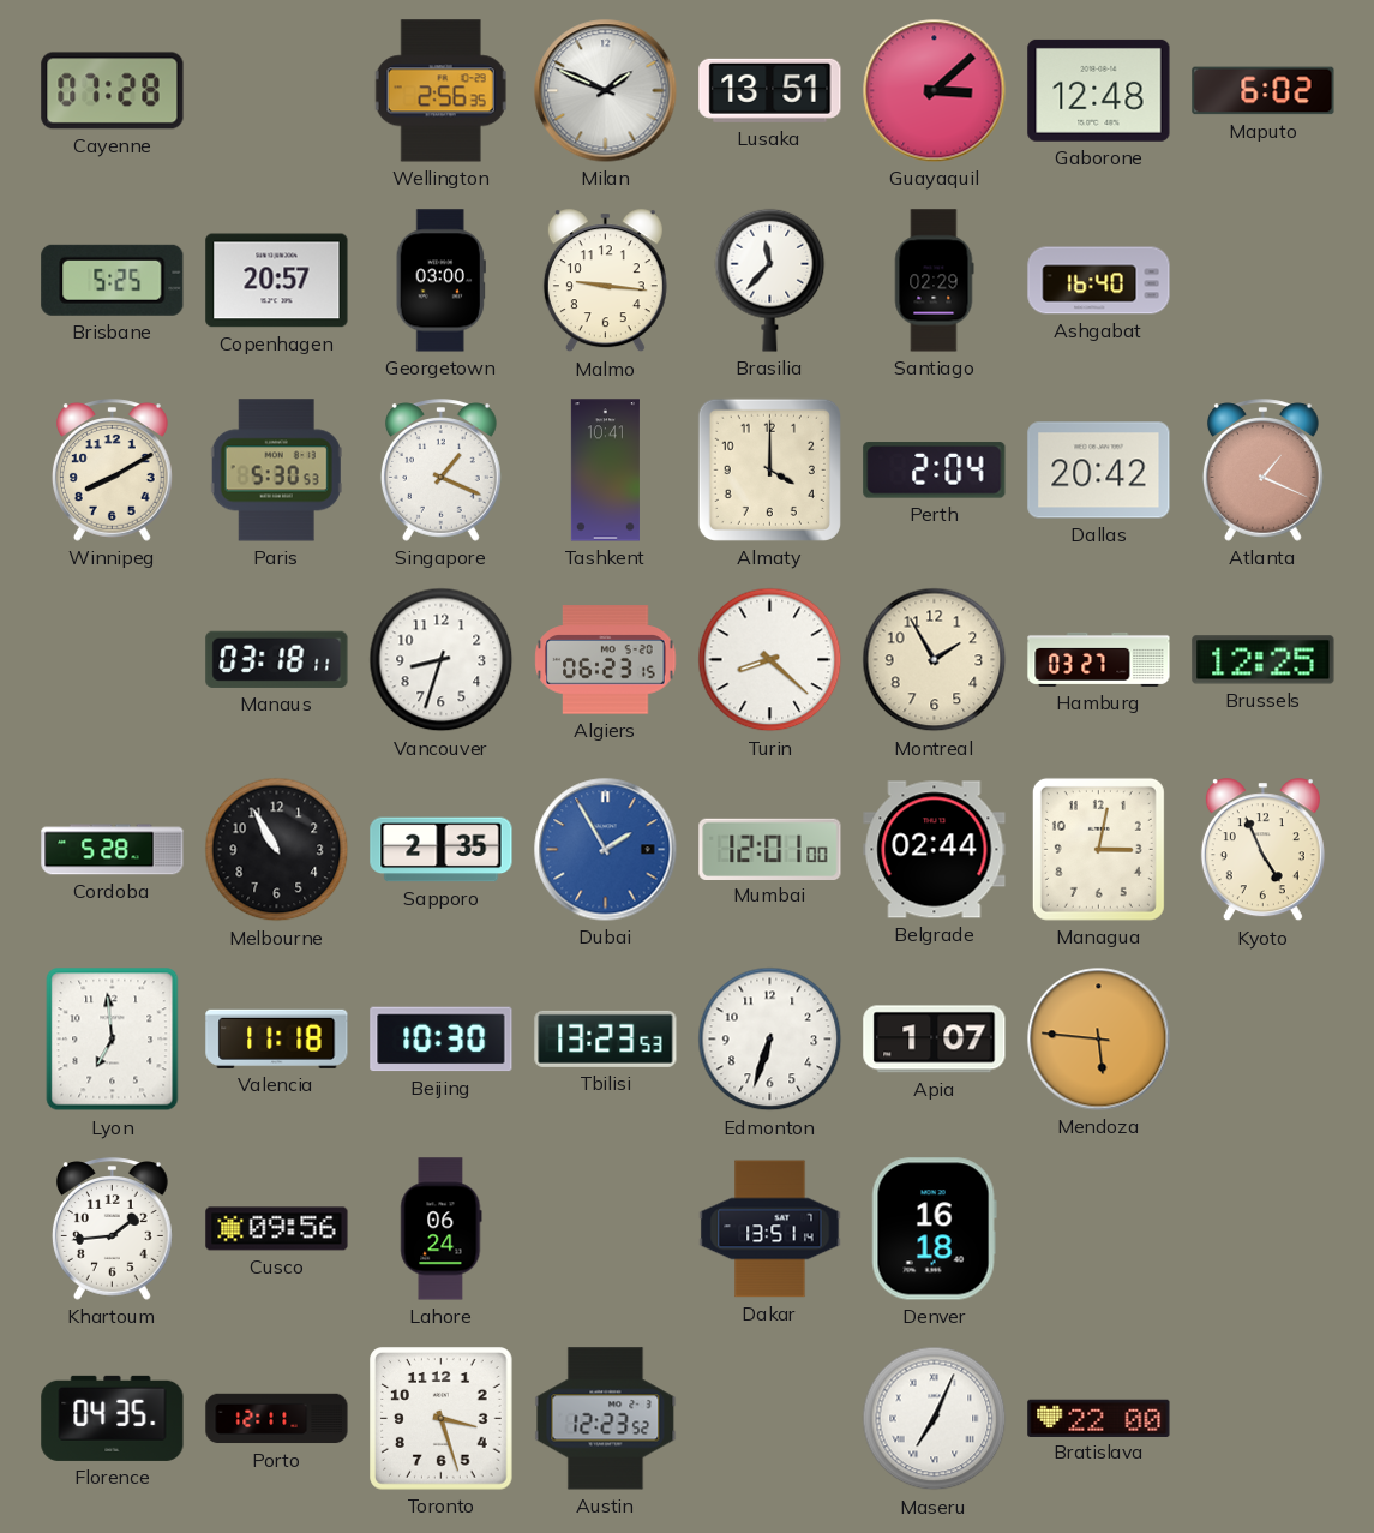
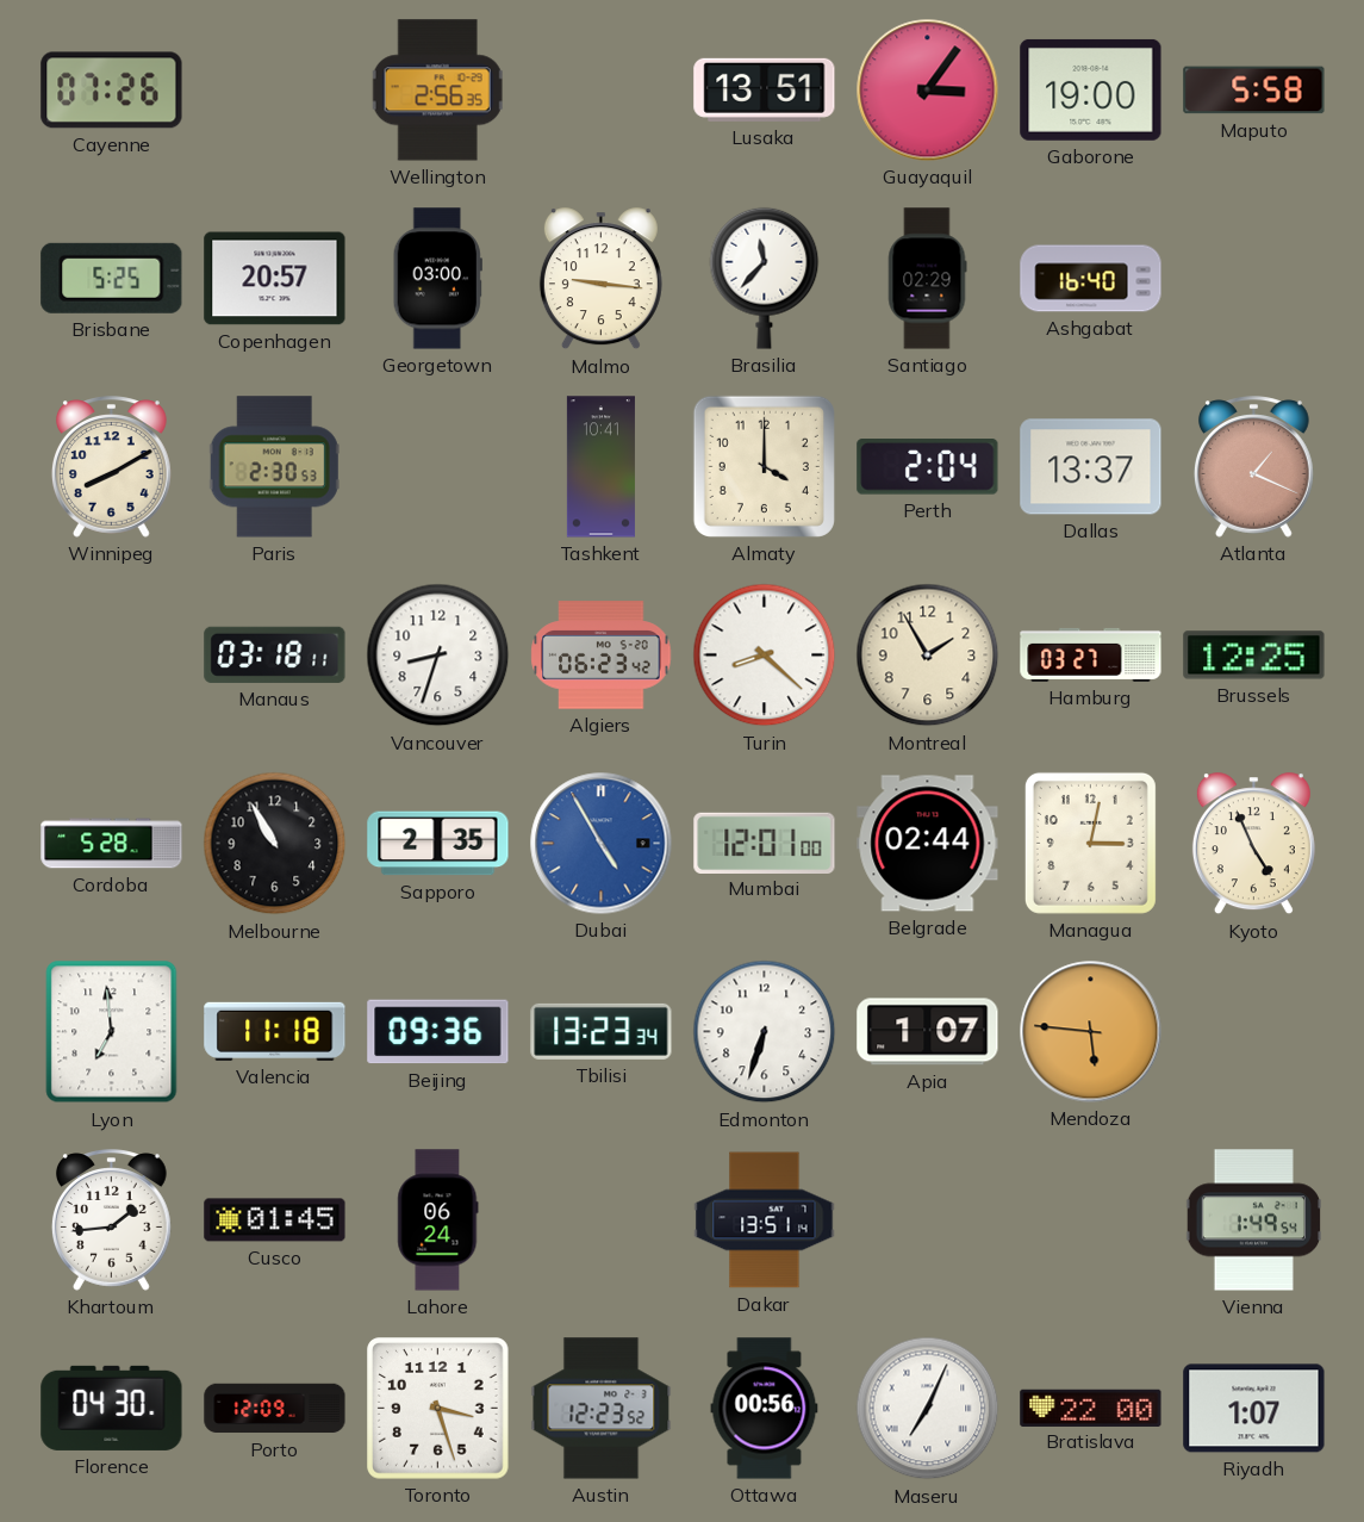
Cayenne: 07:28 -> 07:26 (112, 91)
Milan: 1:49 -> none (606, 91)
Guayaquil: 3:08 -> 3:06 (928, 91)
Gaborone: 12:48 -> 19:00 (1091, 89)
Maputo: 6:02 -> 5:58 (1254, 91)
Paris: 5:30 -> 2:30 (274, 467)
Singapore: 1:19 -> none (440, 471)
Dallas: 20:42 -> 13:37 (1091, 467)
Algiers: 06:23:15 -> 06:23:42 (602, 656)
Dubai: 1:55 -> 4:55 (602, 844)
Beijing: 10:30 -> 09:36 (438, 1032)
Tbilisi: 13:23:53 -> 13:23:34 (602, 1031)
Cusco: 09:56 -> 01:45 (275, 1220)
Denver: 16:18 -> none (934, 1229)
Vienna: none -> 1:49 (1253, 1220)
Florence: 04:35 -> 04:30 (112, 1408)
Porto: 12:11 -> 12:09 (275, 1409)
Ottawa: none -> 00:56 (765, 1409)
Riyadh: none -> 1:07 (1254, 1409)
